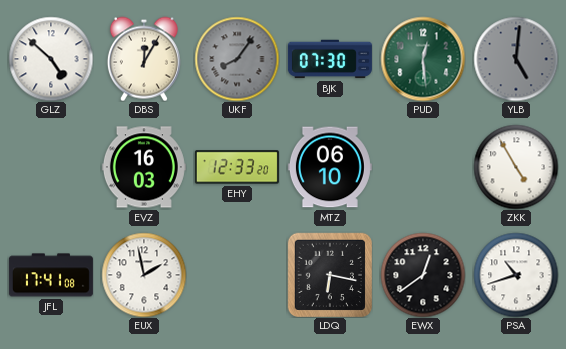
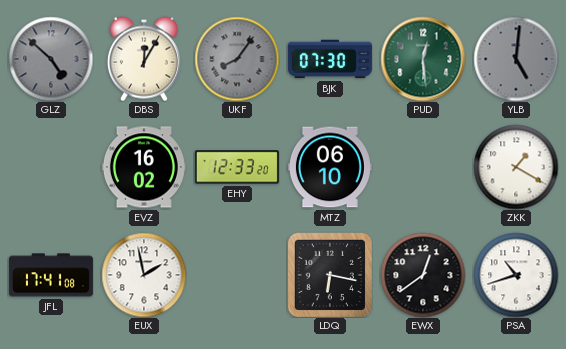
GLZ dial: white -> grey (51, 59)
EVZ: 16:03 -> 16:02 (144, 167)
ZKK: 4:55 -> 1:20 (516, 167)
